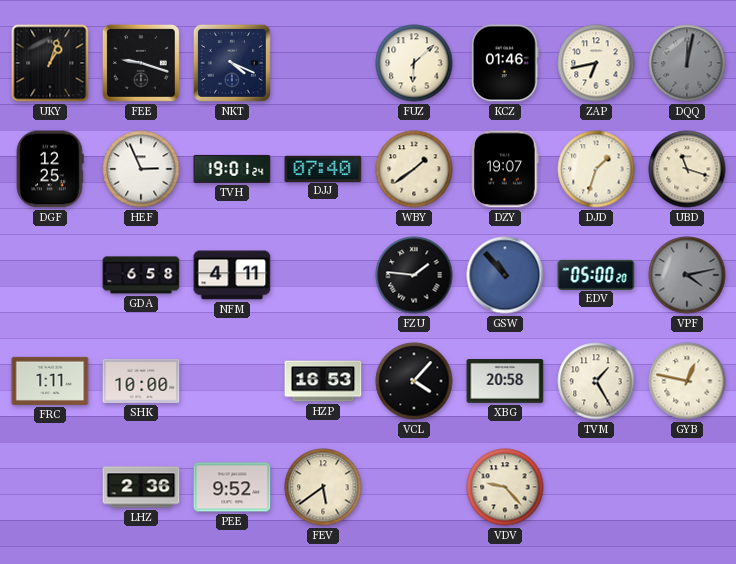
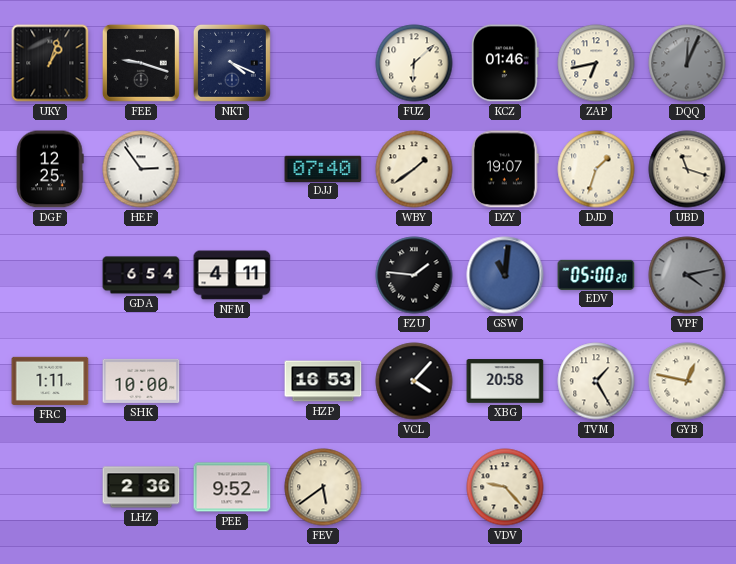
DQQ: 12:02 -> 12:04 (687, 63)
HEF: 2:56 -> 2:54 (141, 169)
TVH: 19:01 -> none (232, 169)
GDA: 6:58 -> 6:54 (141, 275)
GSW: 10:53 -> 11:01 (505, 275)
